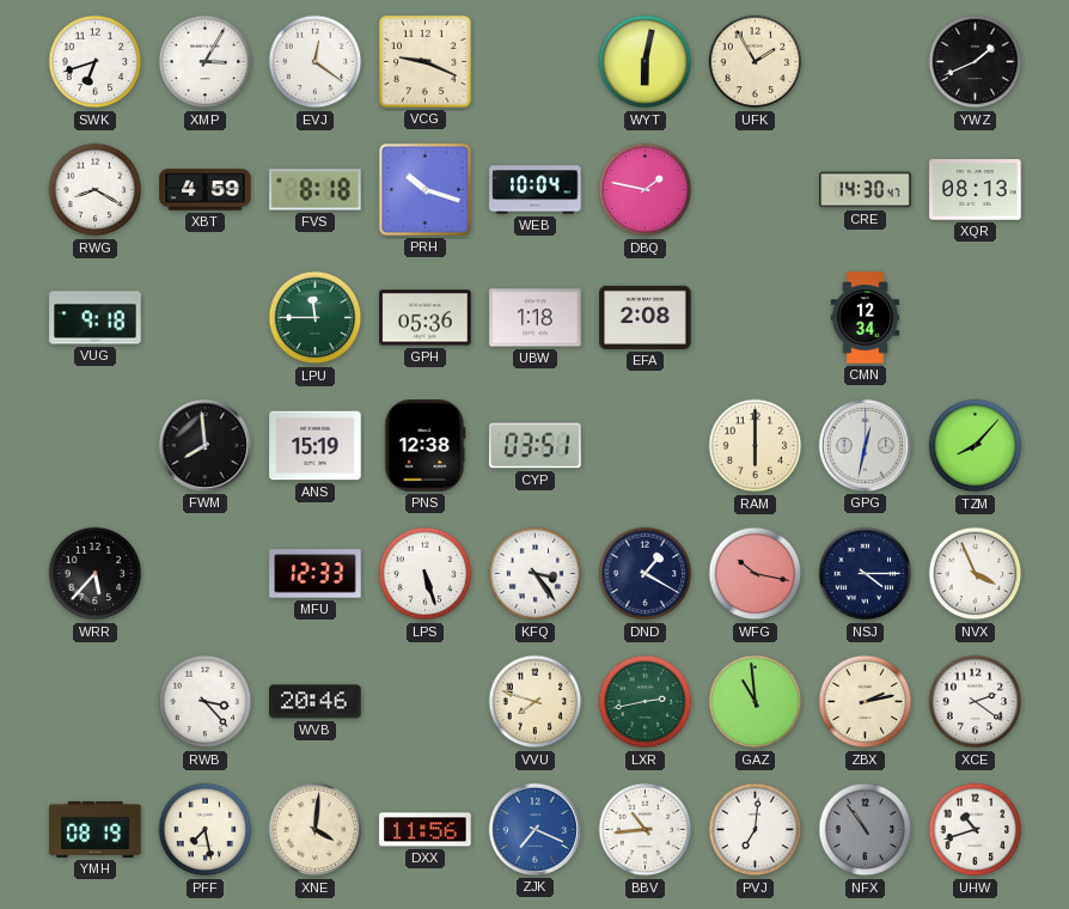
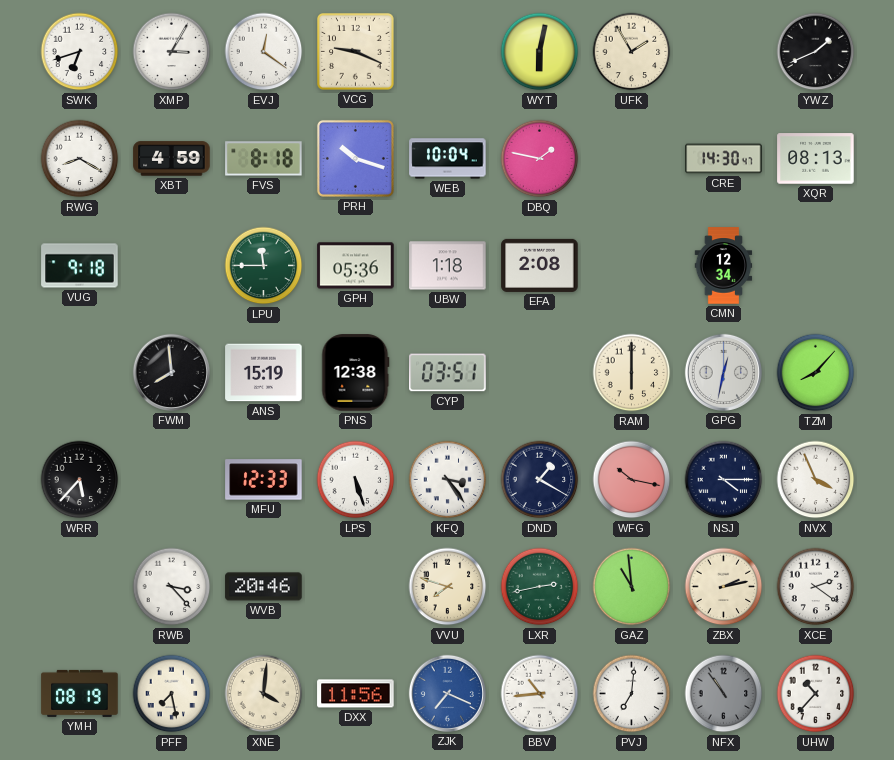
UHW: 10:42 -> 10:37 (816, 694)
